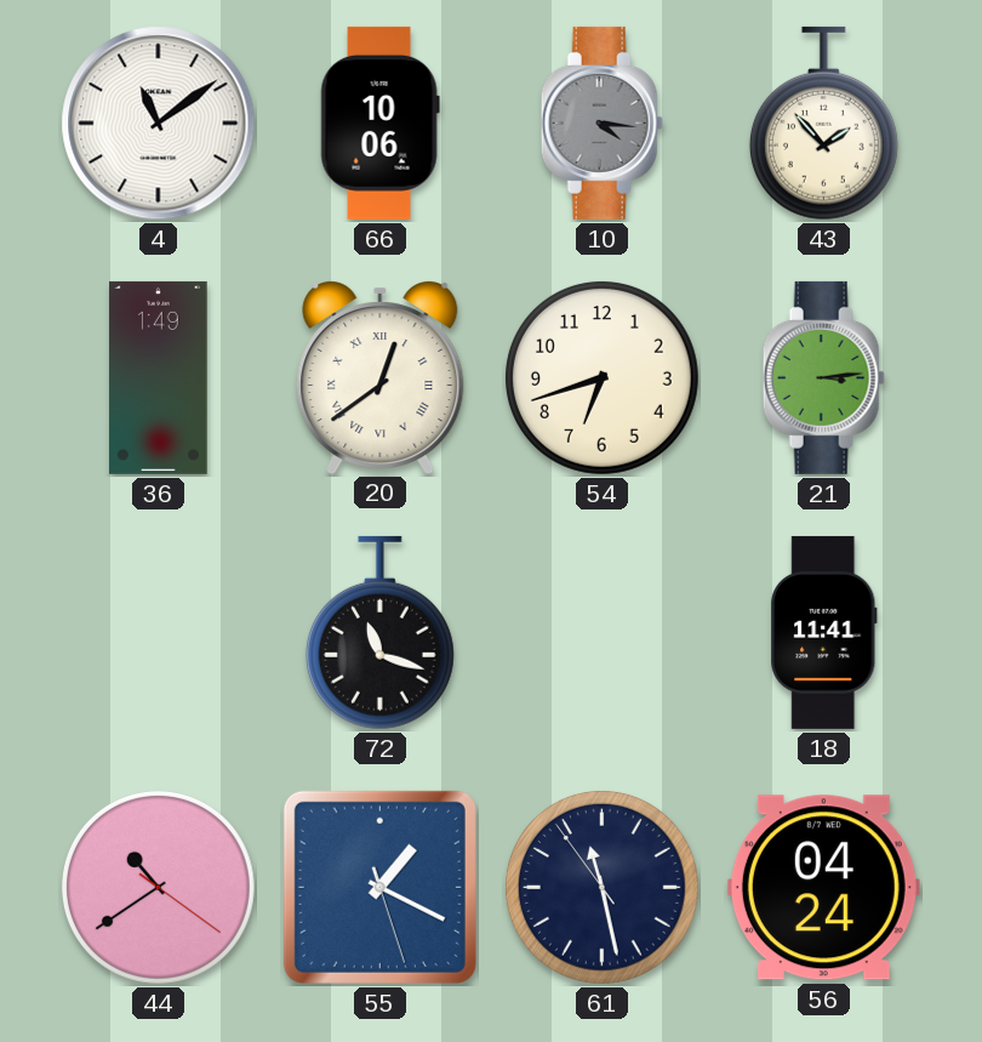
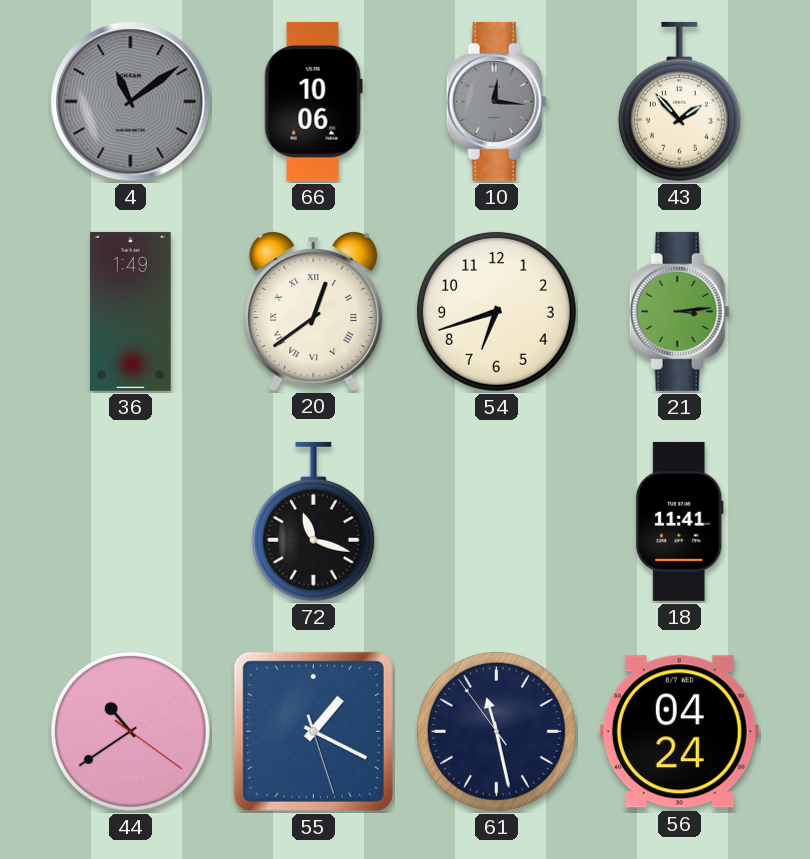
4 dial: white -> grey (131, 102)
10: 4:16 -> 12:16 (496, 101)
